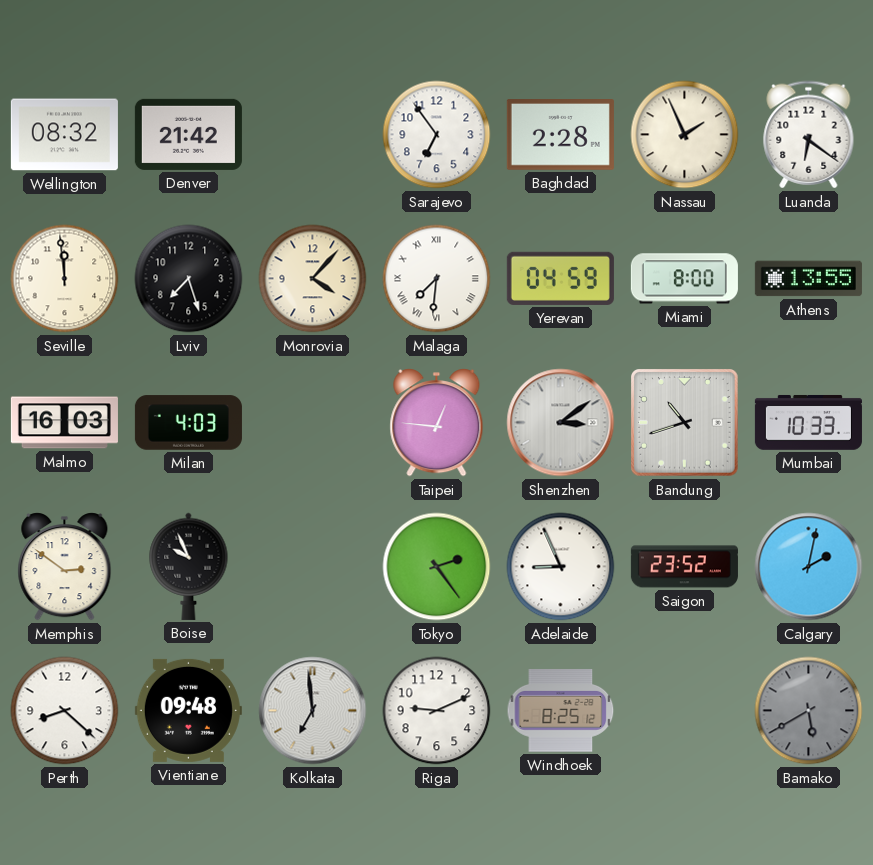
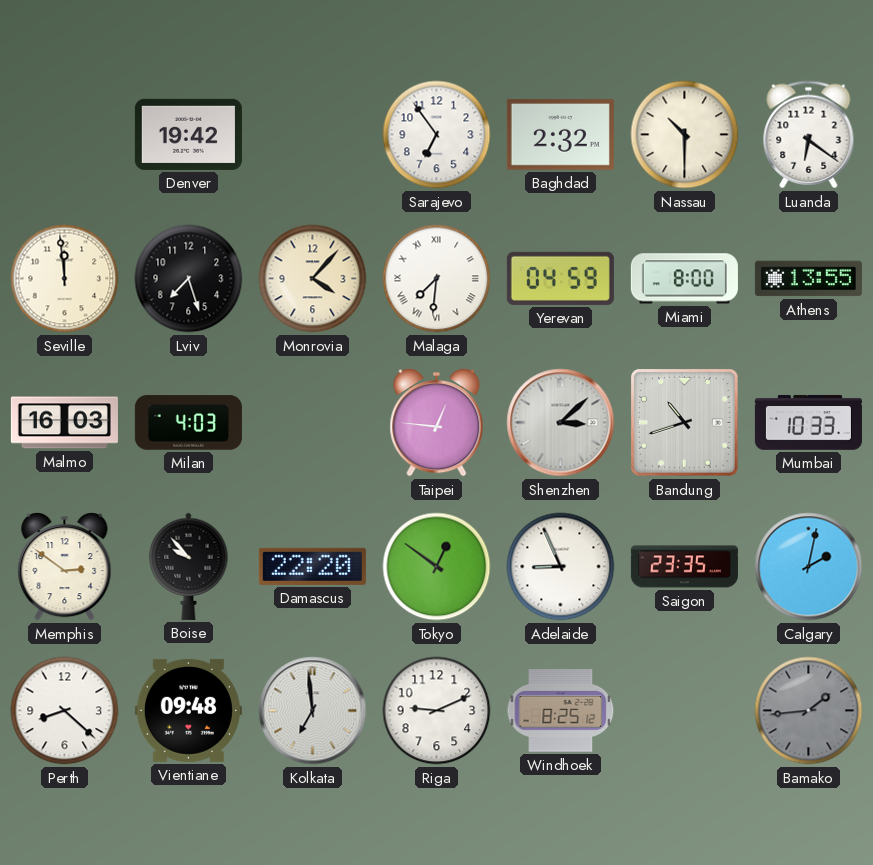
Wellington: 08:32 -> none (64, 135)
Denver: 21:42 -> 19:42 (188, 134)
Baghdad: 2:28 -> 2:32 (560, 135)
Nassau: 1:56 -> 10:30 (685, 135)
Shenzhen: 3:09 -> 3:08 (561, 423)
Boise: 9:56 -> 9:53 (189, 566)
Damascus: none -> 22:20 (312, 566)
Tokyo: 2:24 -> 12:51 (437, 567)
Saigon: 23:52 -> 23:35 (684, 567)
Bamako: 5:40 -> 1:44 (809, 711)
